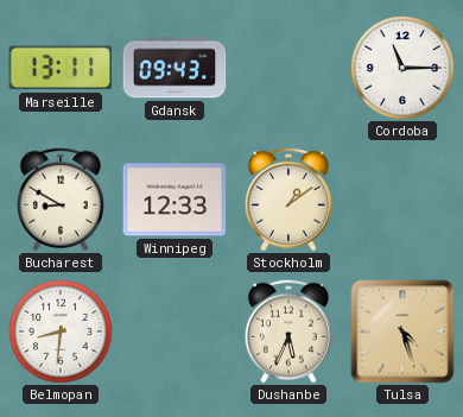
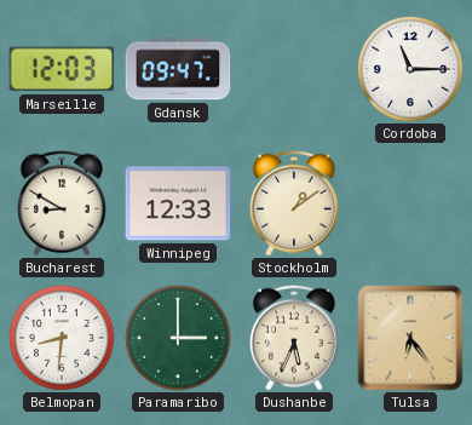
Marseille: 13:11 -> 12:03 (62, 69)
Gdansk: 09:43 -> 09:47 (178, 69)
Paramaribo: none -> 3:00 (178, 338)
Tulsa: 4:27 -> 6:24 (410, 338)
